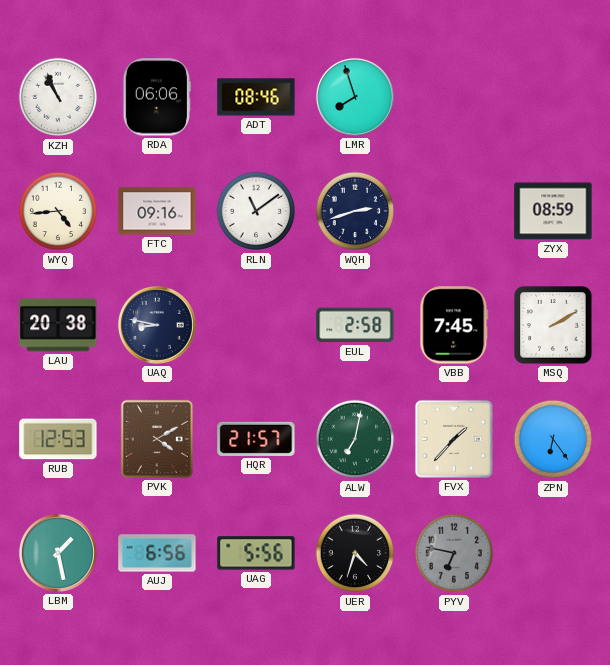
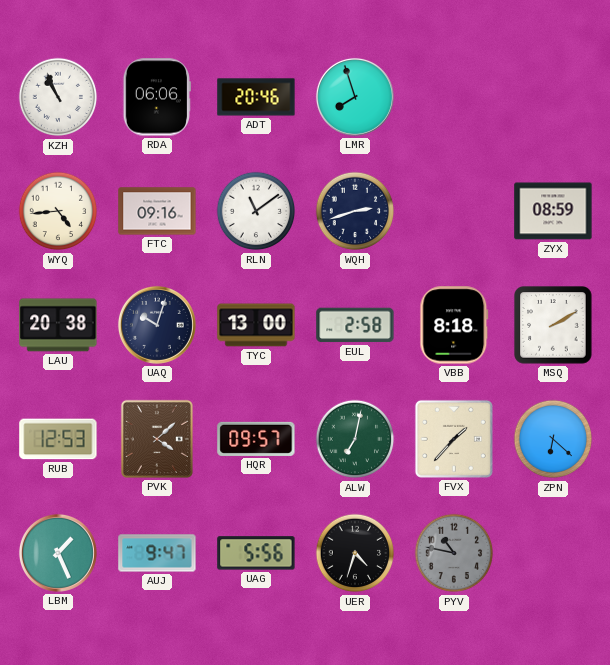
ADT: 08:46 -> 20:46 (256, 97)
UAQ: 8:47 -> 10:03 (157, 325)
TYC: none -> 13:00 (256, 325)
VBB: 7:45 -> 8:18 (454, 325)
PVK: 4:10 -> 4:08 (157, 439)
HQR: 21:57 -> 09:57 (256, 439)
ZPN: 6:24 -> 6:22 (553, 439)
LBM: 1:28 -> 1:26 (58, 553)
AUJ: 6:56 -> 9:47 (157, 553)
PYV: 6:47 -> 10:47 (454, 553)
